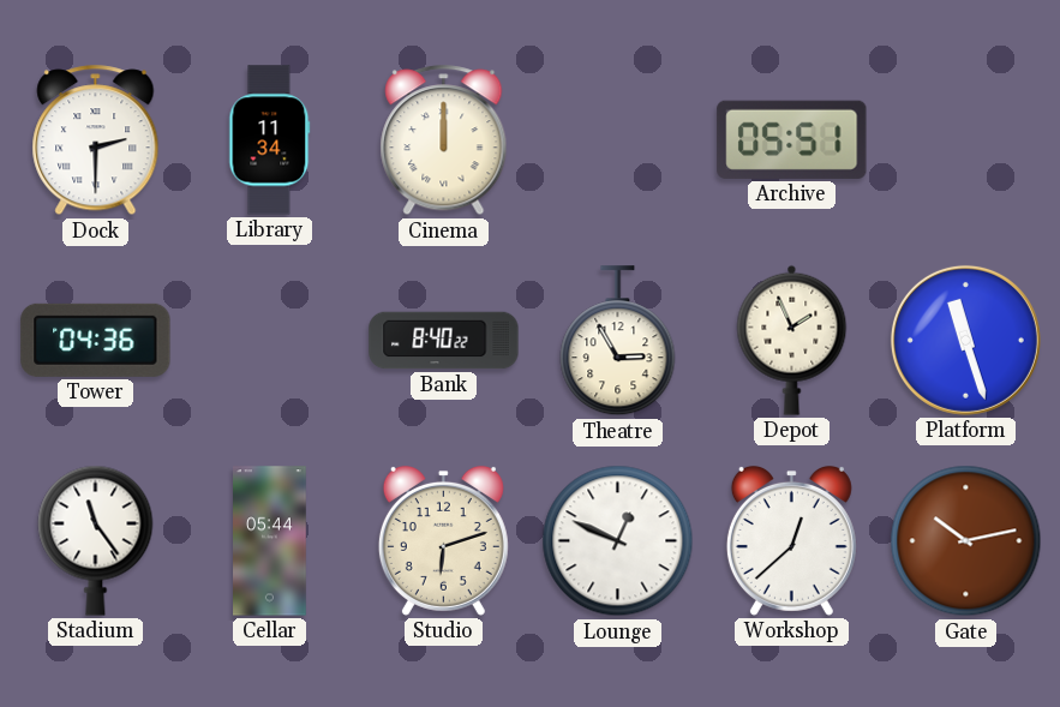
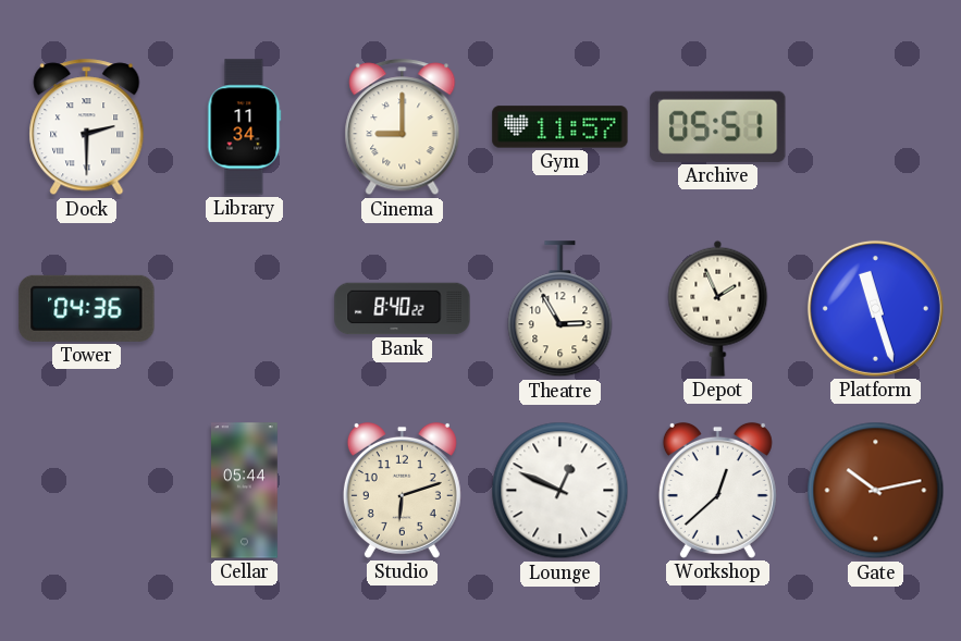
Cinema: 12:00 -> 9:00 (403, 127)
Gym: none -> 11:57 (560, 127)
Stadium: 11:24 -> none (96, 540)
